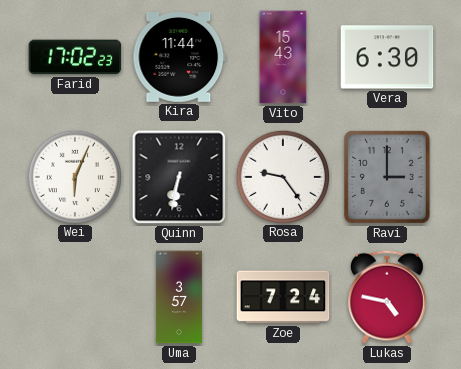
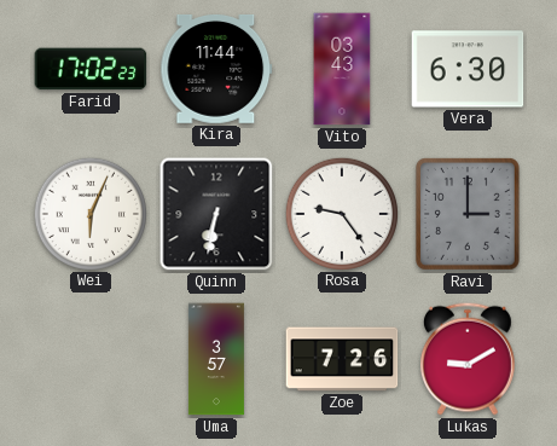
Vito: 15:43 -> 03:43 (342, 69)
Zoe: 7:24 -> 7:26 (342, 359)
Lukas: 4:47 -> 9:10 (468, 359)
